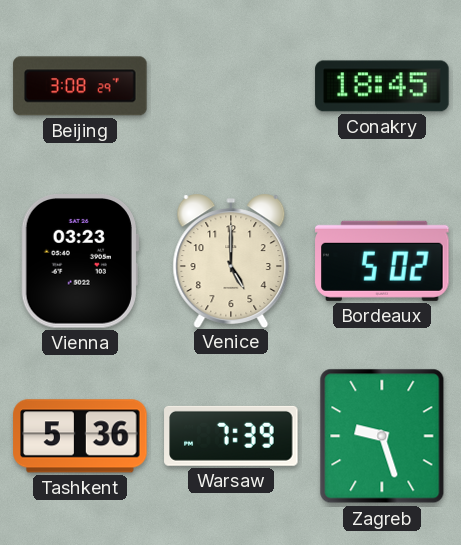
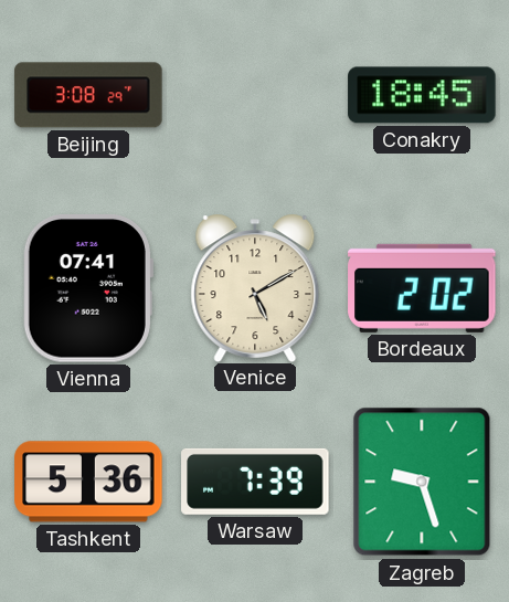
Vienna: 03:23 -> 07:41 (88, 288)
Venice: 5:00 -> 5:10 (255, 287)
Bordeaux: 5:02 -> 2:02 (422, 288)
